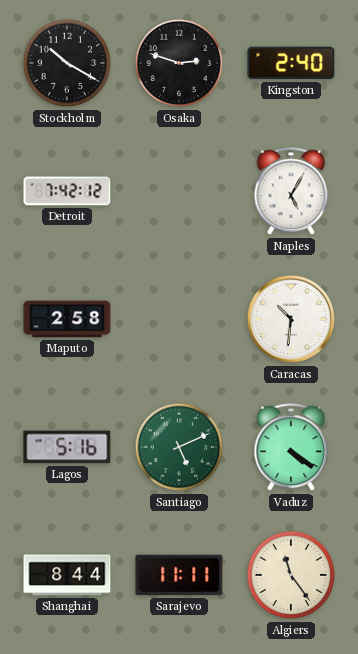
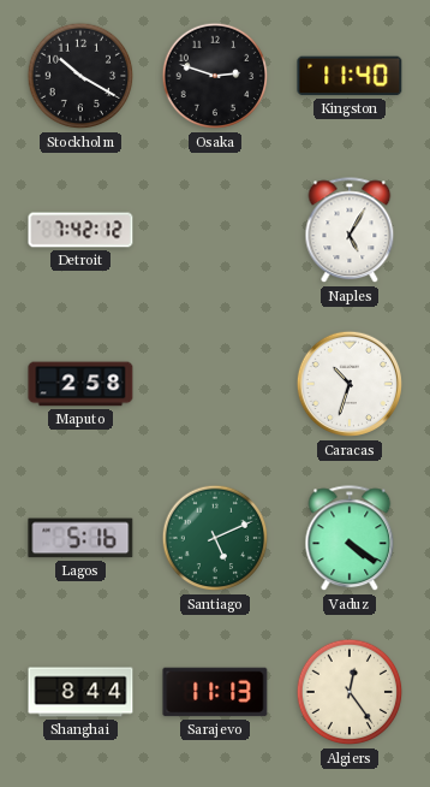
Kingston: 2:40 -> 11:40 (350, 76)
Caracas: 10:31 -> 10:33 (350, 384)
Sarajevo: 11:11 -> 11:13 (215, 692)
Algiers: 11:24 -> 12:24 (350, 692)
